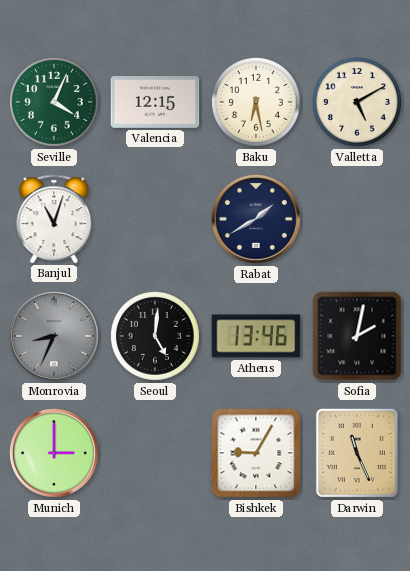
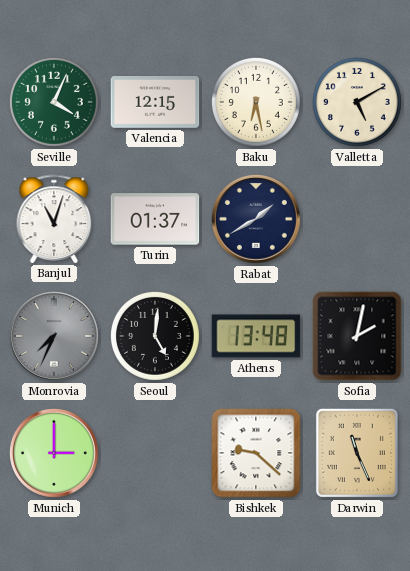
Turin: none -> 01:37 (155, 219)
Monrovia: 8:34 -> 7:34 (54, 336)
Athens: 13:46 -> 13:48 (256, 336)
Bishkek: 9:05 -> 9:22 (256, 453)
